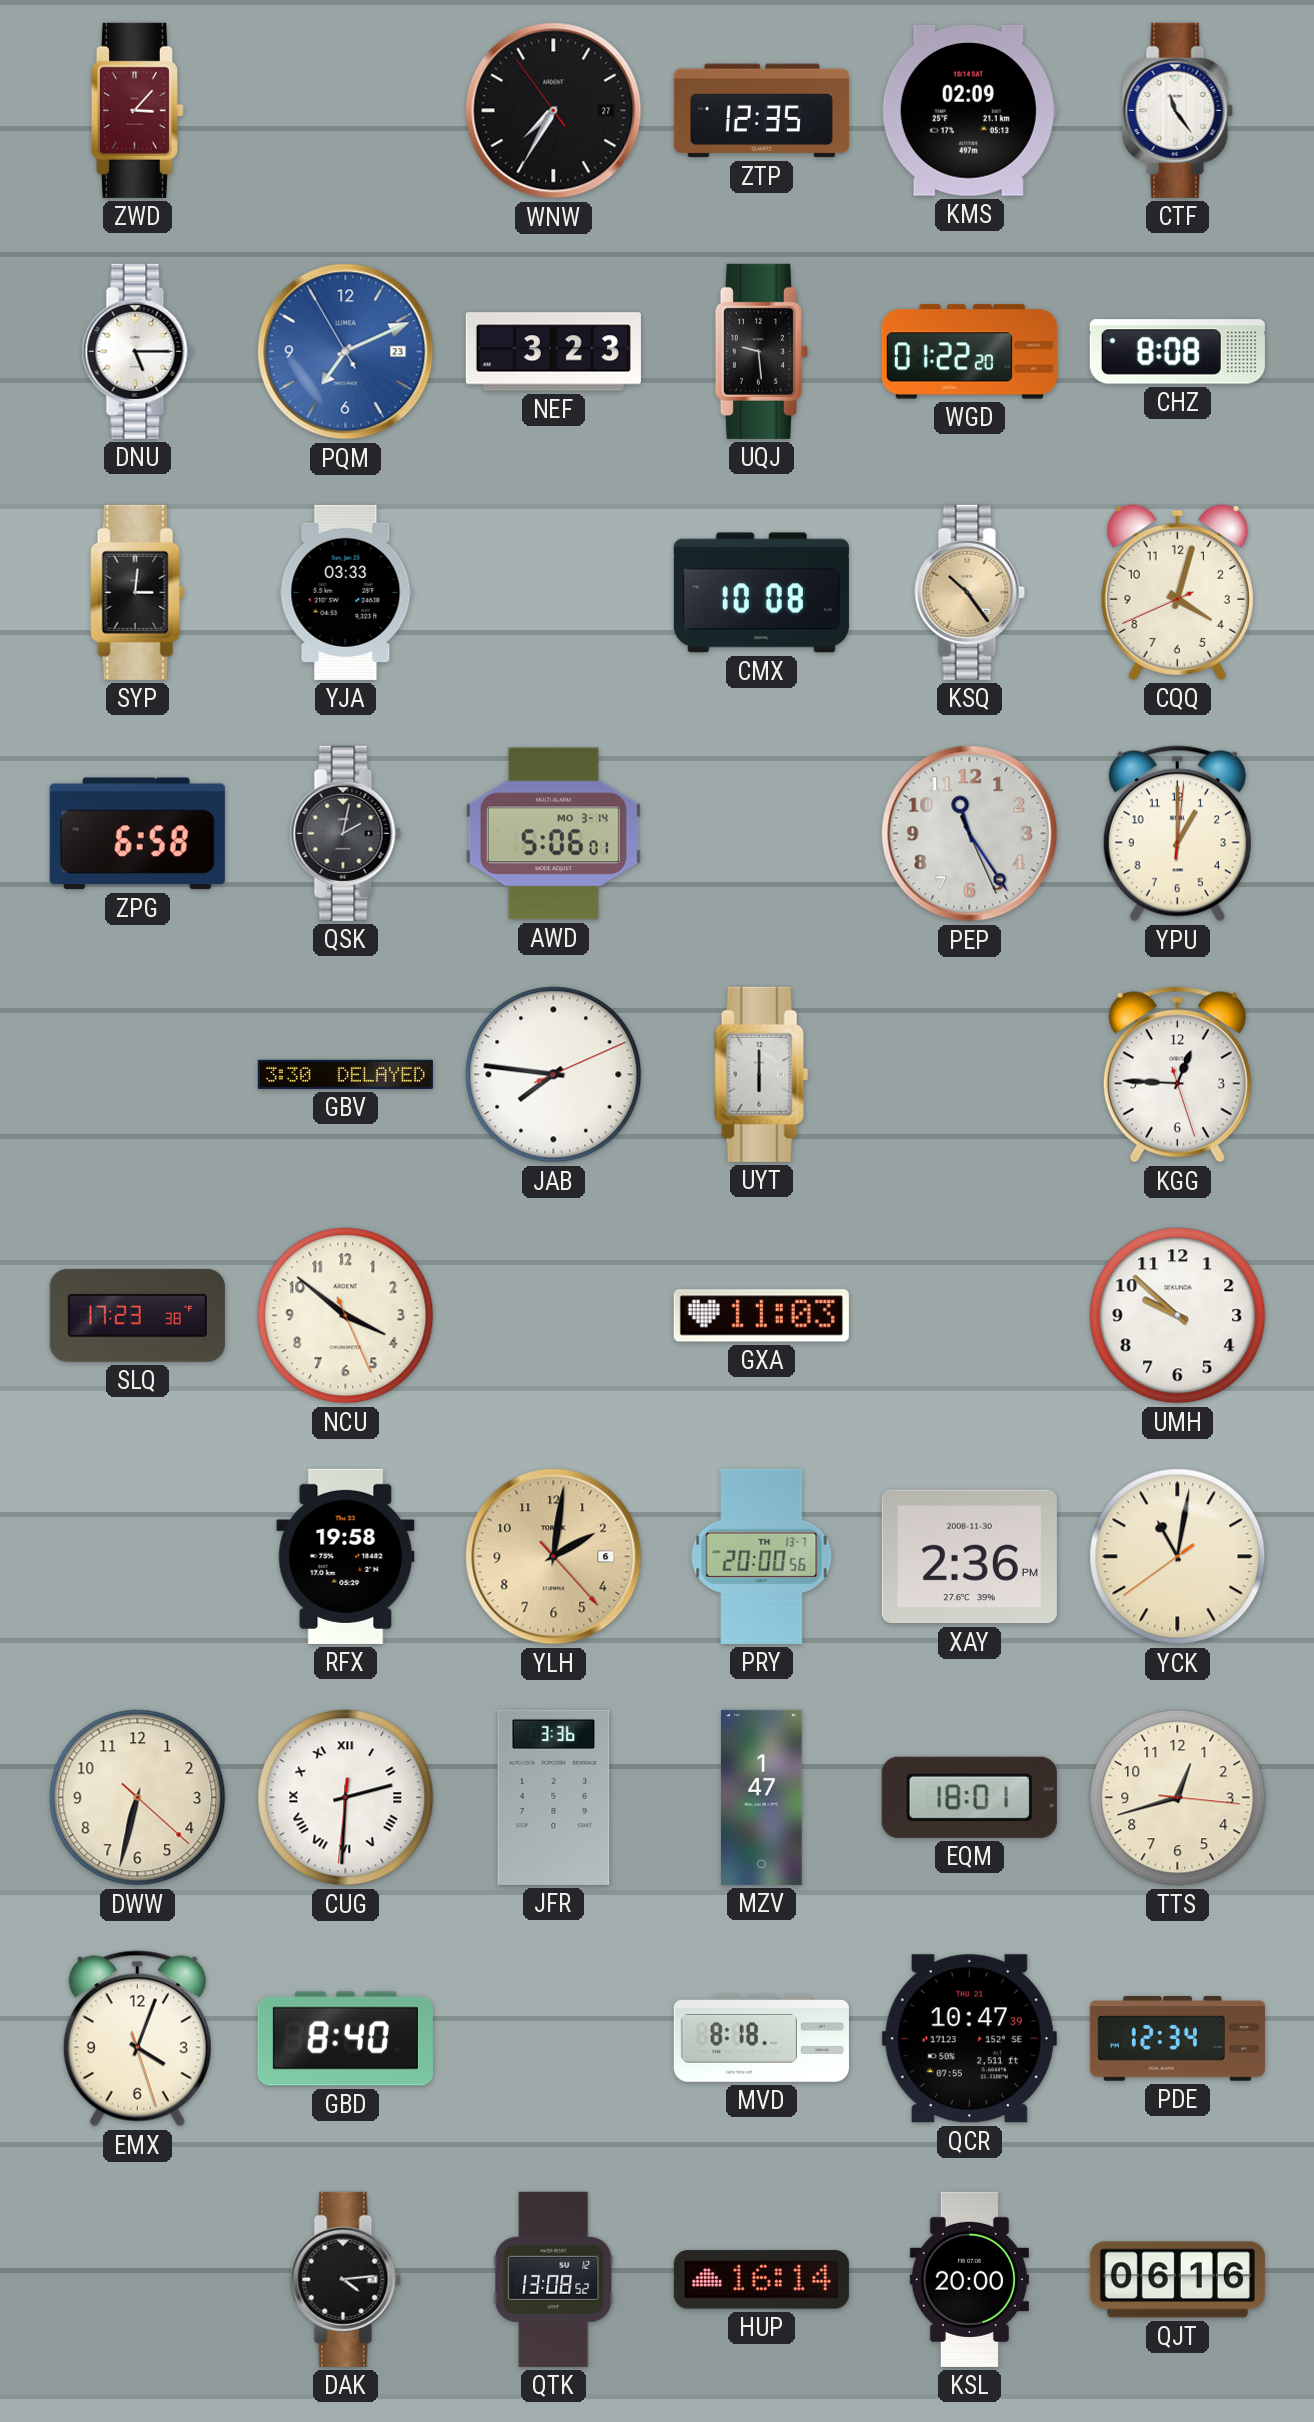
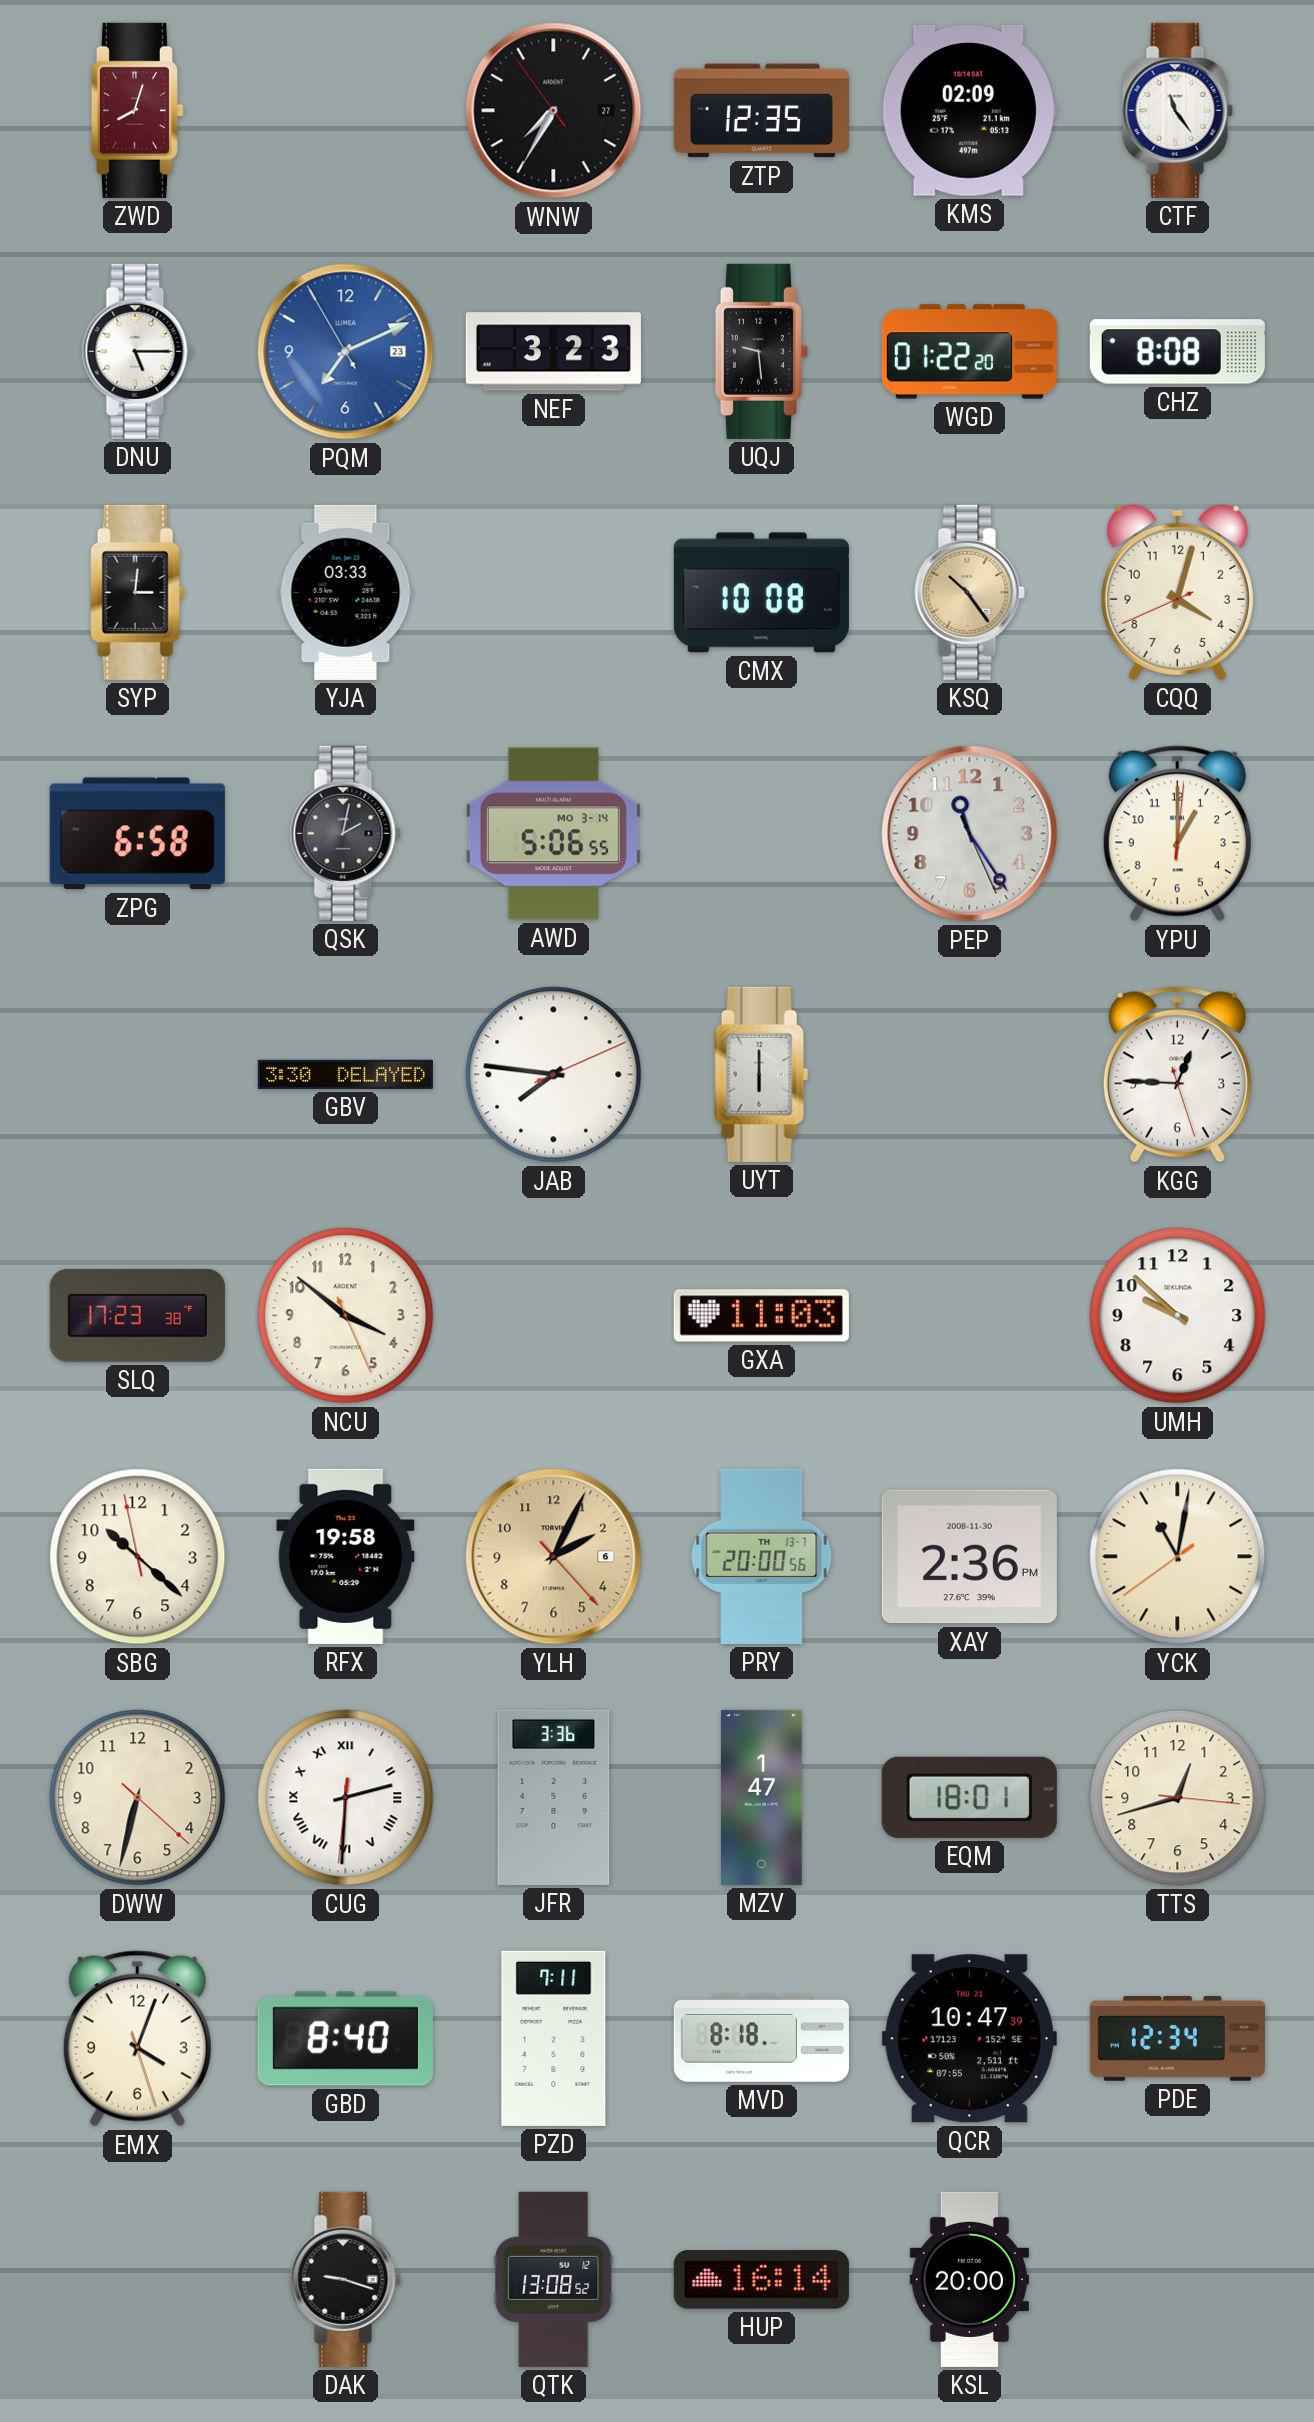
ZWD: 3:07 -> 8:03 (137, 110)
AWD: 5:06:01 -> 5:06:55 (553, 834)
SBG: none -> 10:21 (138, 1557)
YLH: 2:01 -> 2:04 (554, 1557)
PZD: none -> 7:11 (554, 2038)
DAK: 4:14 -> 9:18 (345, 2279)
QJT: 06:16 -> none (1177, 2280)
